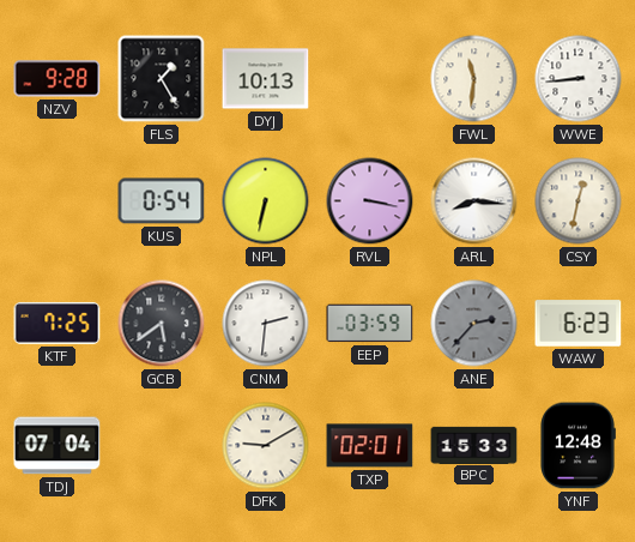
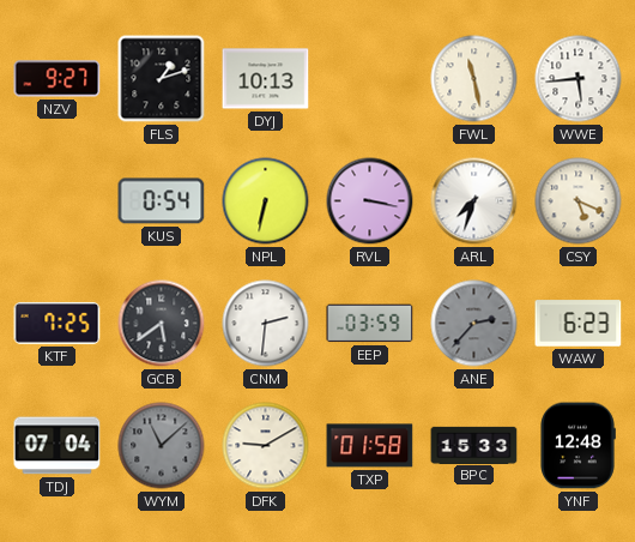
NZV: 9:28 -> 9:27 (58, 79)
FLS: 1:25 -> 1:12 (162, 79)
FWL: 11:31 -> 11:28 (474, 79)
WWE: 8:44 -> 5:44 (579, 79)
ARL: 8:16 -> 7:33 (474, 201)
CSY: 12:32 -> 5:19 (579, 201)
WYM: none -> 11:08 (162, 446)
TXP: 02:01 -> 01:58 (370, 446)
